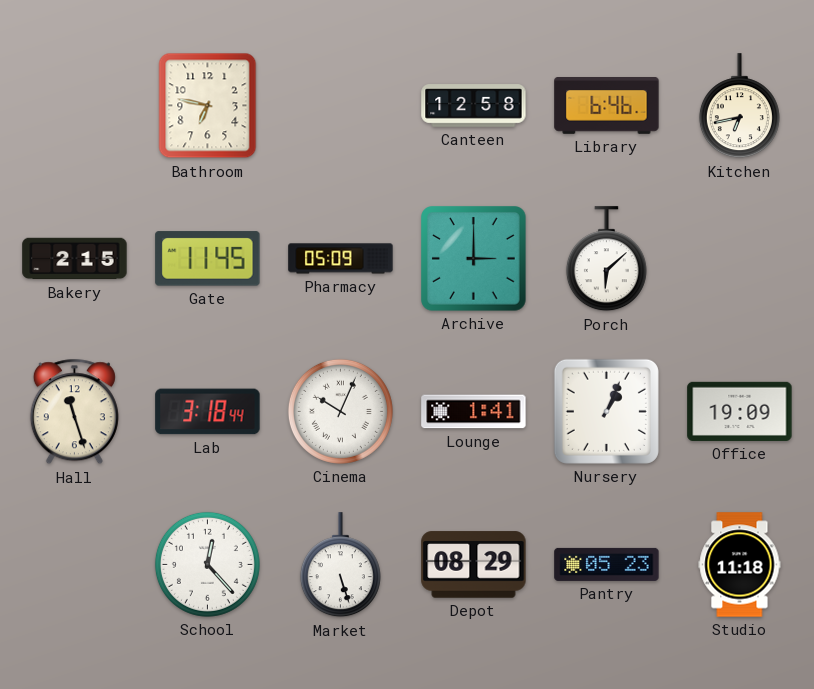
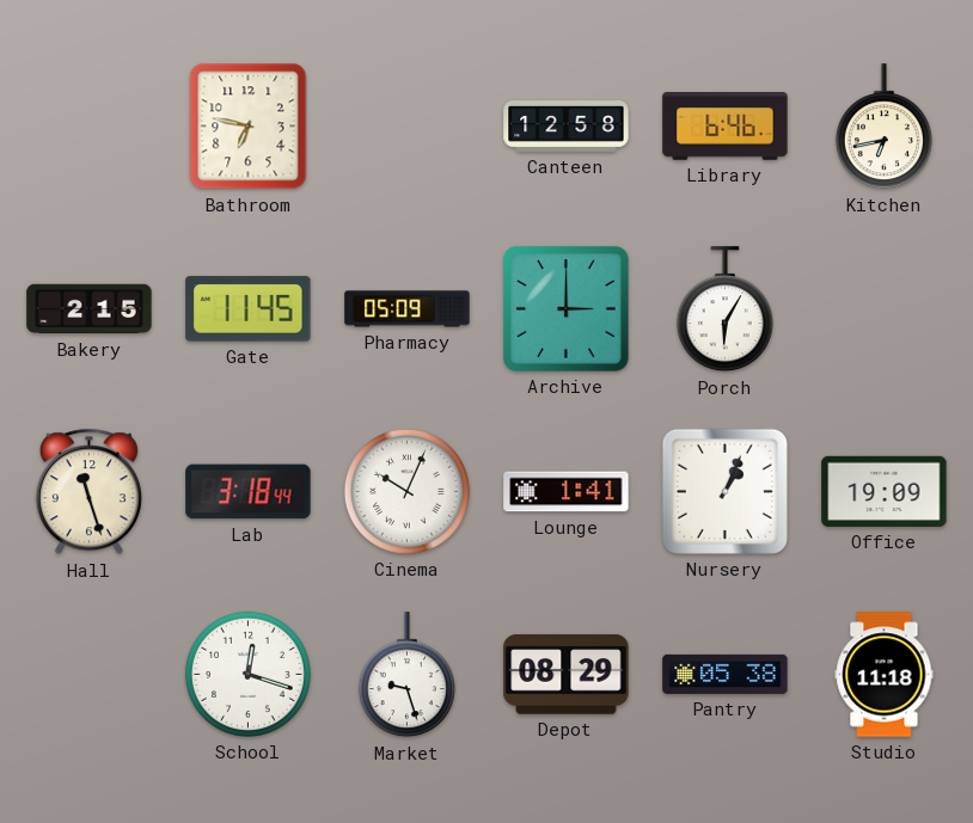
Porch: 6:08 -> 6:05 (724, 309)
School: 12:23 -> 12:18 (247, 674)
Market: 5:27 -> 9:27 (406, 675)
Pantry: 05:23 -> 05:38 (726, 674)
